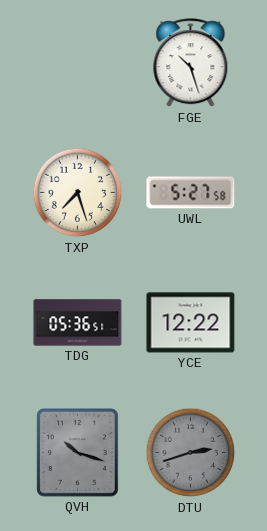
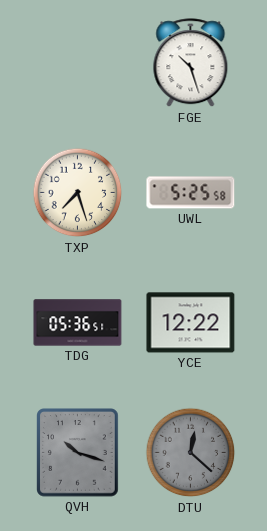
UWL: 5:27 -> 5:25 (191, 193)
DTU: 2:42 -> 12:22 (191, 453)
